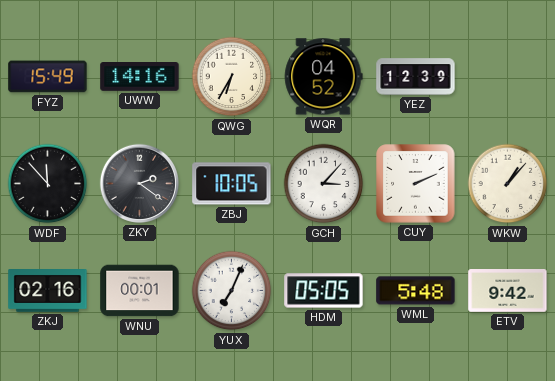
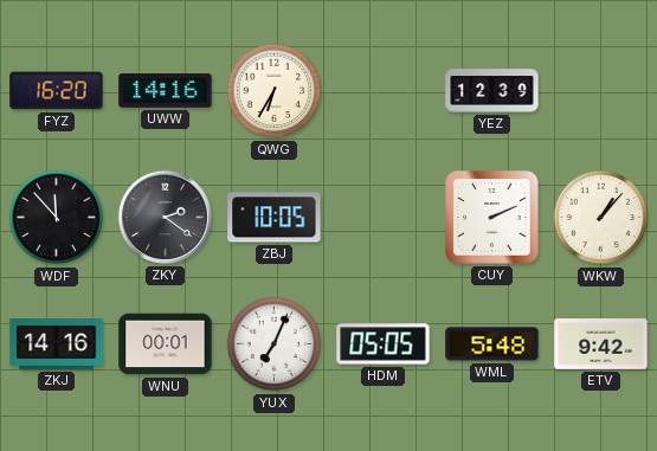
FYZ: 15:49 -> 16:20 (57, 91)
WQR: 04:52 -> none (323, 77)
GCH: 3:07 -> none (324, 184)
ZKJ: 02:16 -> 14:16 (57, 344)
